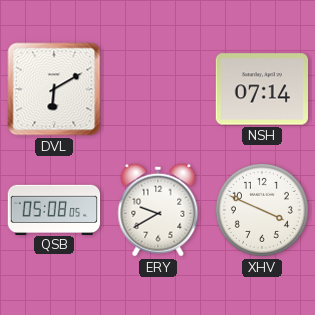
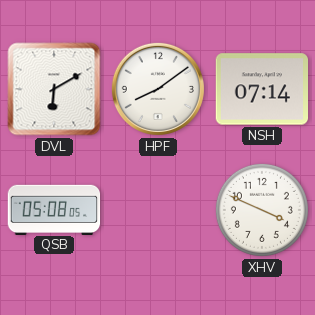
HPF: none -> 8:09 (158, 89)
ERY: 9:40 -> none (158, 210)
